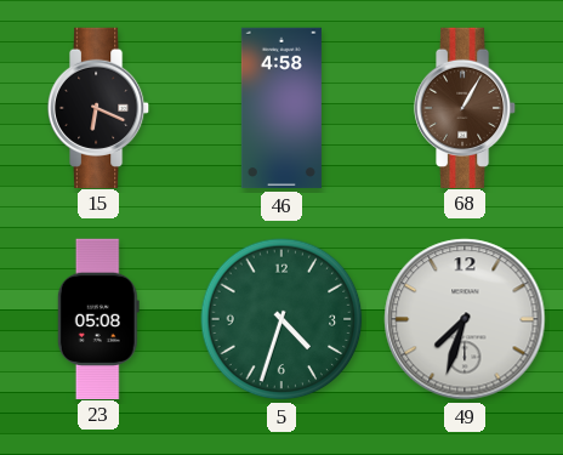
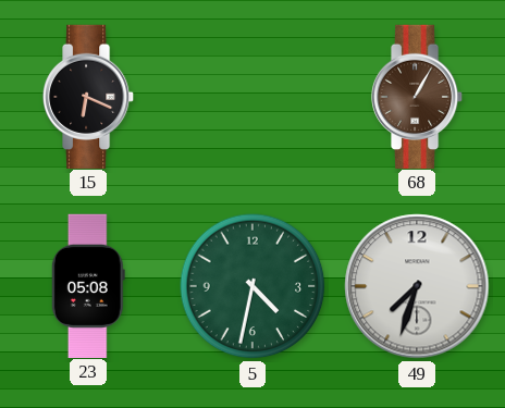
46: 4:58 -> none (281, 108)
5: 4:33 -> 4:32 (253, 286)
